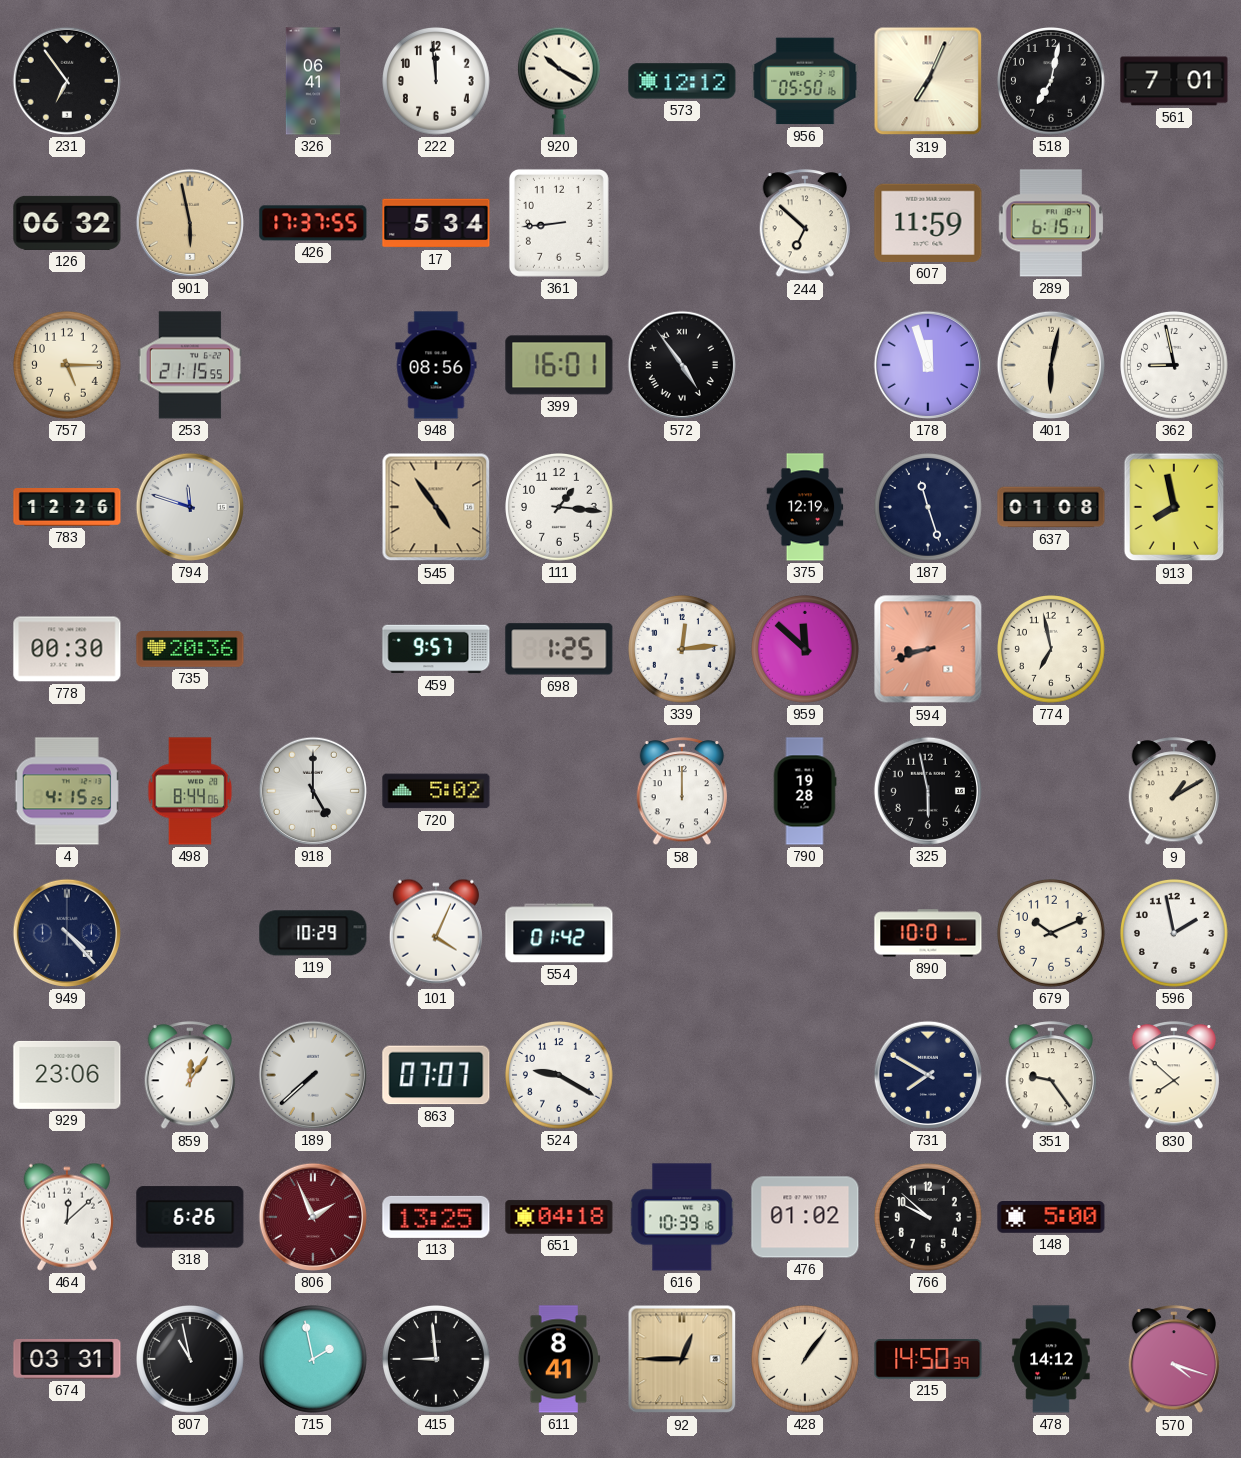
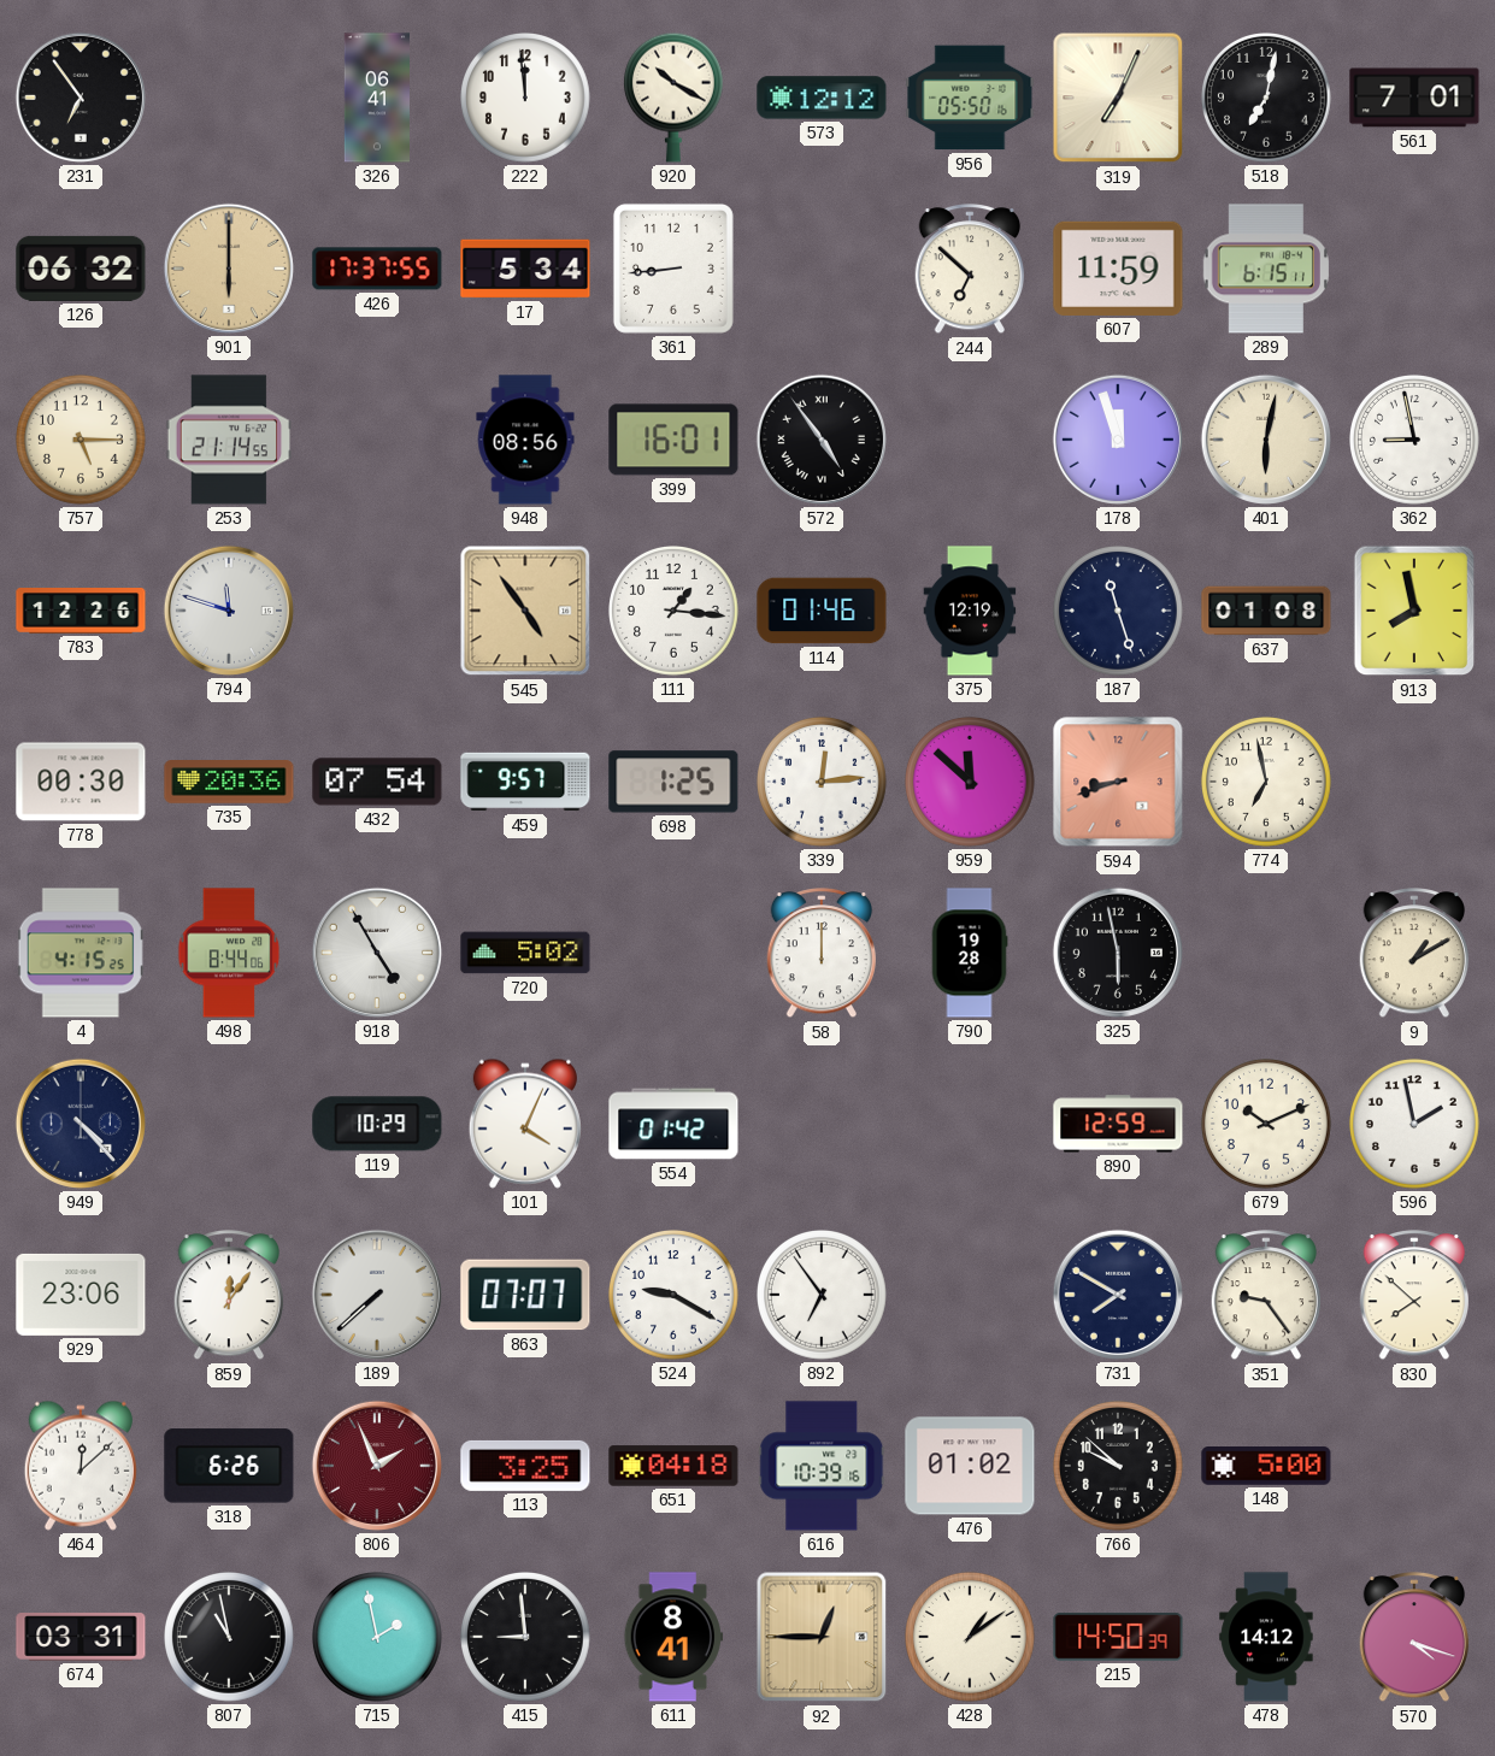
901: 5:58 -> 6:00 (229, 269)
253: 21:15 -> 21:14 (229, 440)
114: none -> 01:46 (822, 611)
432: none -> 07:54 (377, 782)
918: 5:00 -> 4:55 (377, 953)
890: 10:01 -> 12:59 (1118, 1124)
892: none -> 6:54 (823, 1296)
113: 13:25 -> 3:25 (525, 1466)
428: 1:06 -> 1:09 (971, 1638)
